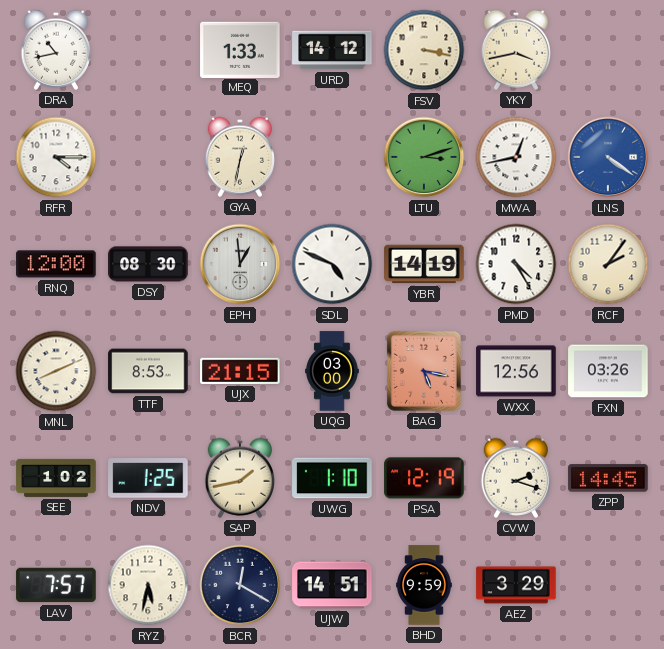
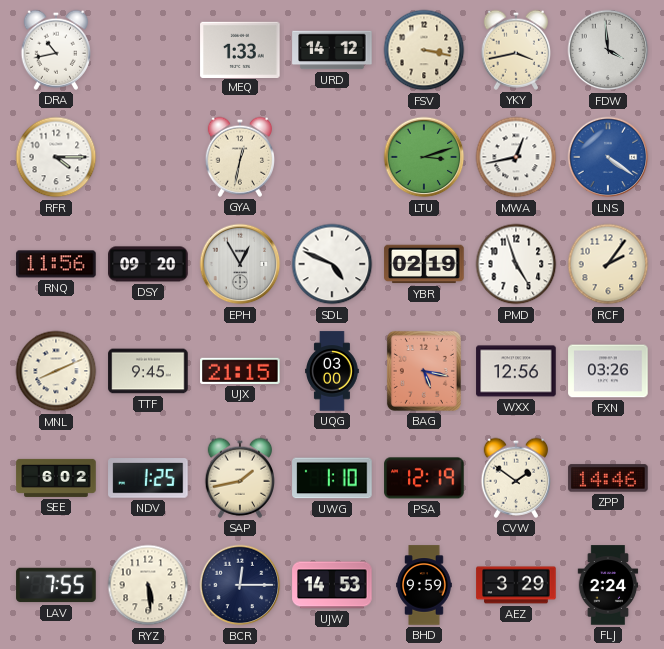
FDW: none -> 3:59 (608, 50)
RNQ: 12:00 -> 11:56 (56, 264)
DSY: 08:30 -> 09:20 (148, 264)
EPH: 12:59 -> 12:55 (240, 264)
YBR: 14:19 -> 02:19 (424, 264)
PMD: 4:25 -> 4:57 (516, 264)
TTF: 8:53 -> 9:45 (148, 371)
SEE: 1:02 -> 6:02 (56, 478)
CVW: 2:18 -> 1:51 (515, 478)
ZPP: 14:45 -> 14:46 (608, 478)
LAV: 7:57 -> 7:55 (56, 585)
RYZ: 5:32 -> 5:29 (148, 585)
BCR: 12:20 -> 12:15 (240, 585)
UJW: 14:51 -> 14:53 (332, 585)
FLJ: none -> 2:24 (608, 585)
